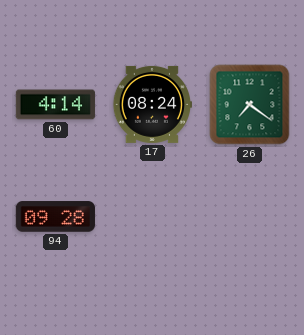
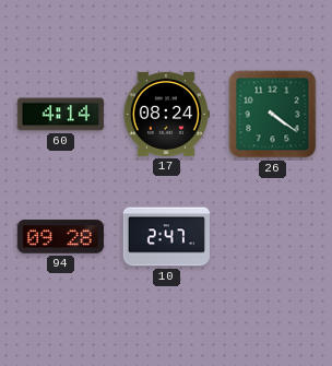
26: 7:21 -> 4:21 (273, 115)
10: none -> 2:47 (166, 237)
